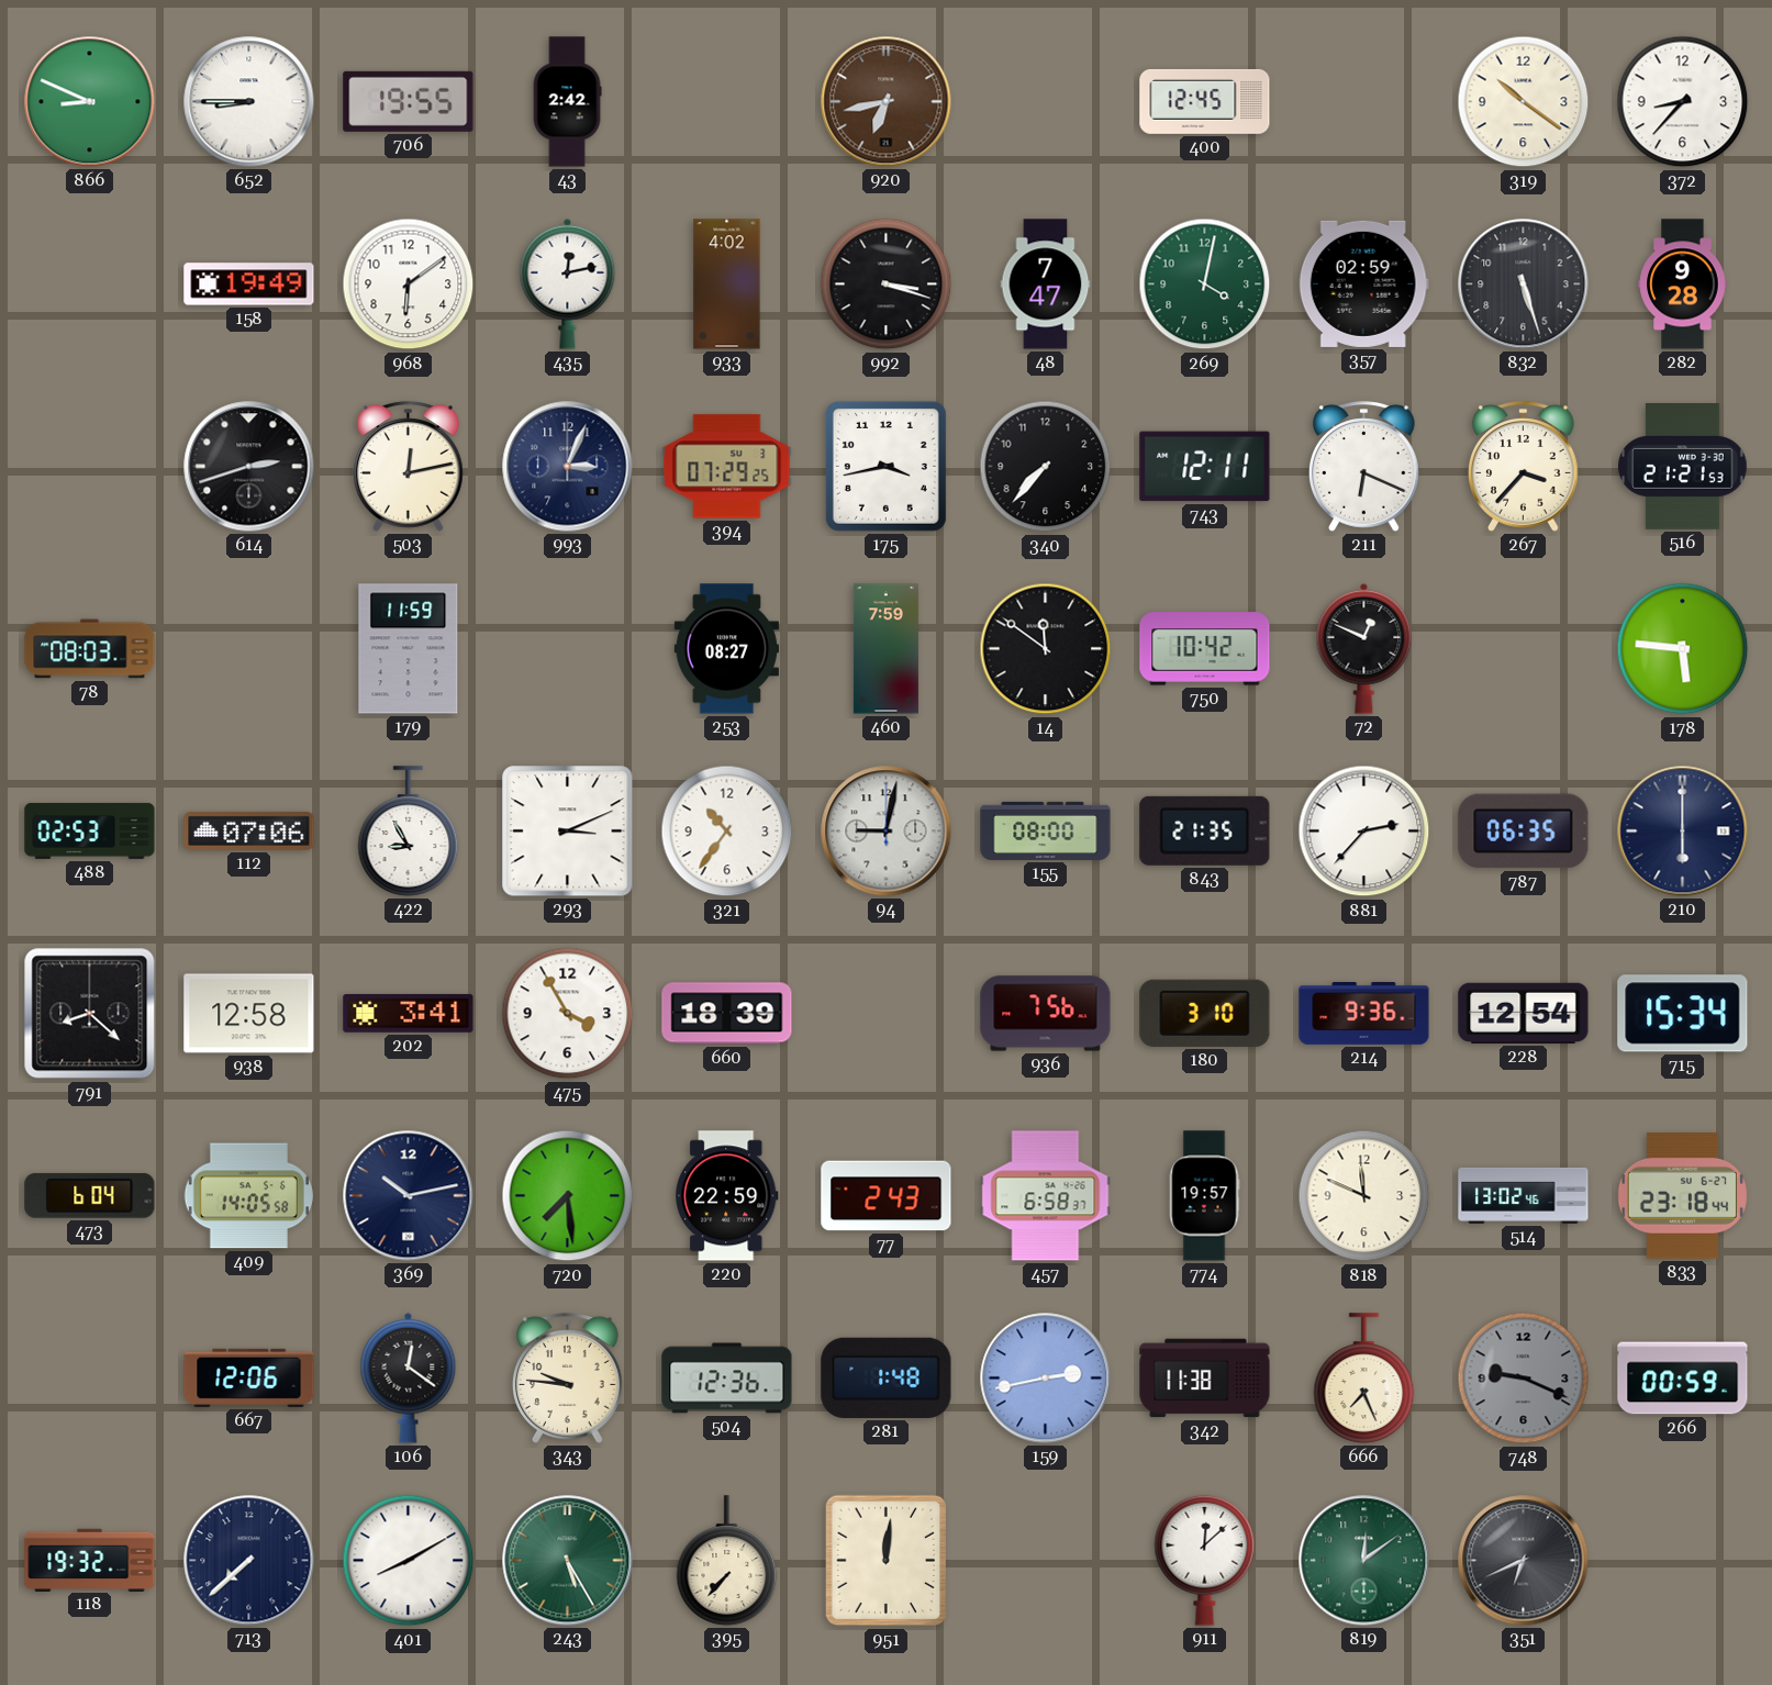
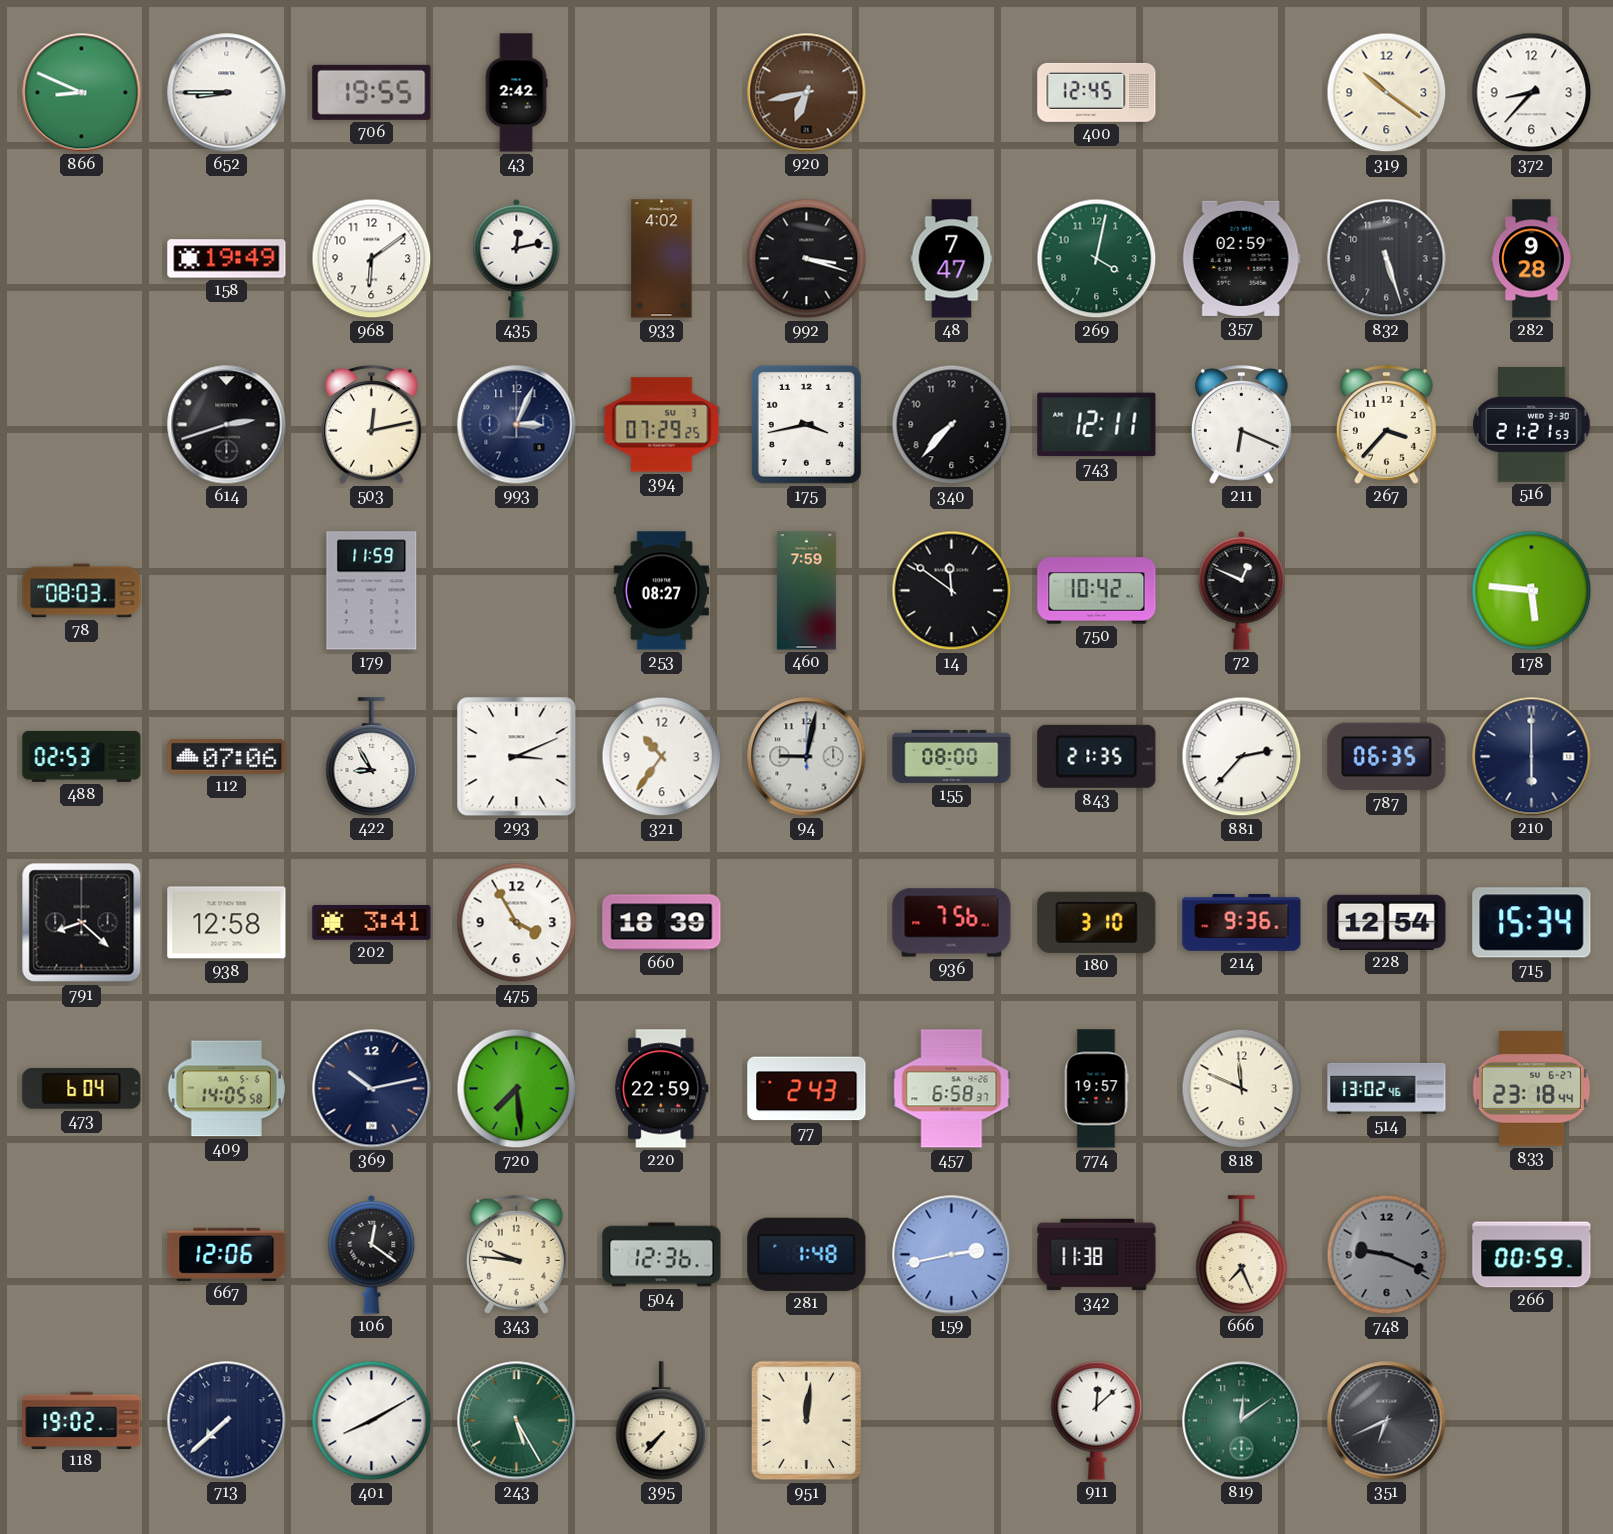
118: 19:32 -> 19:02 (82, 1420)
